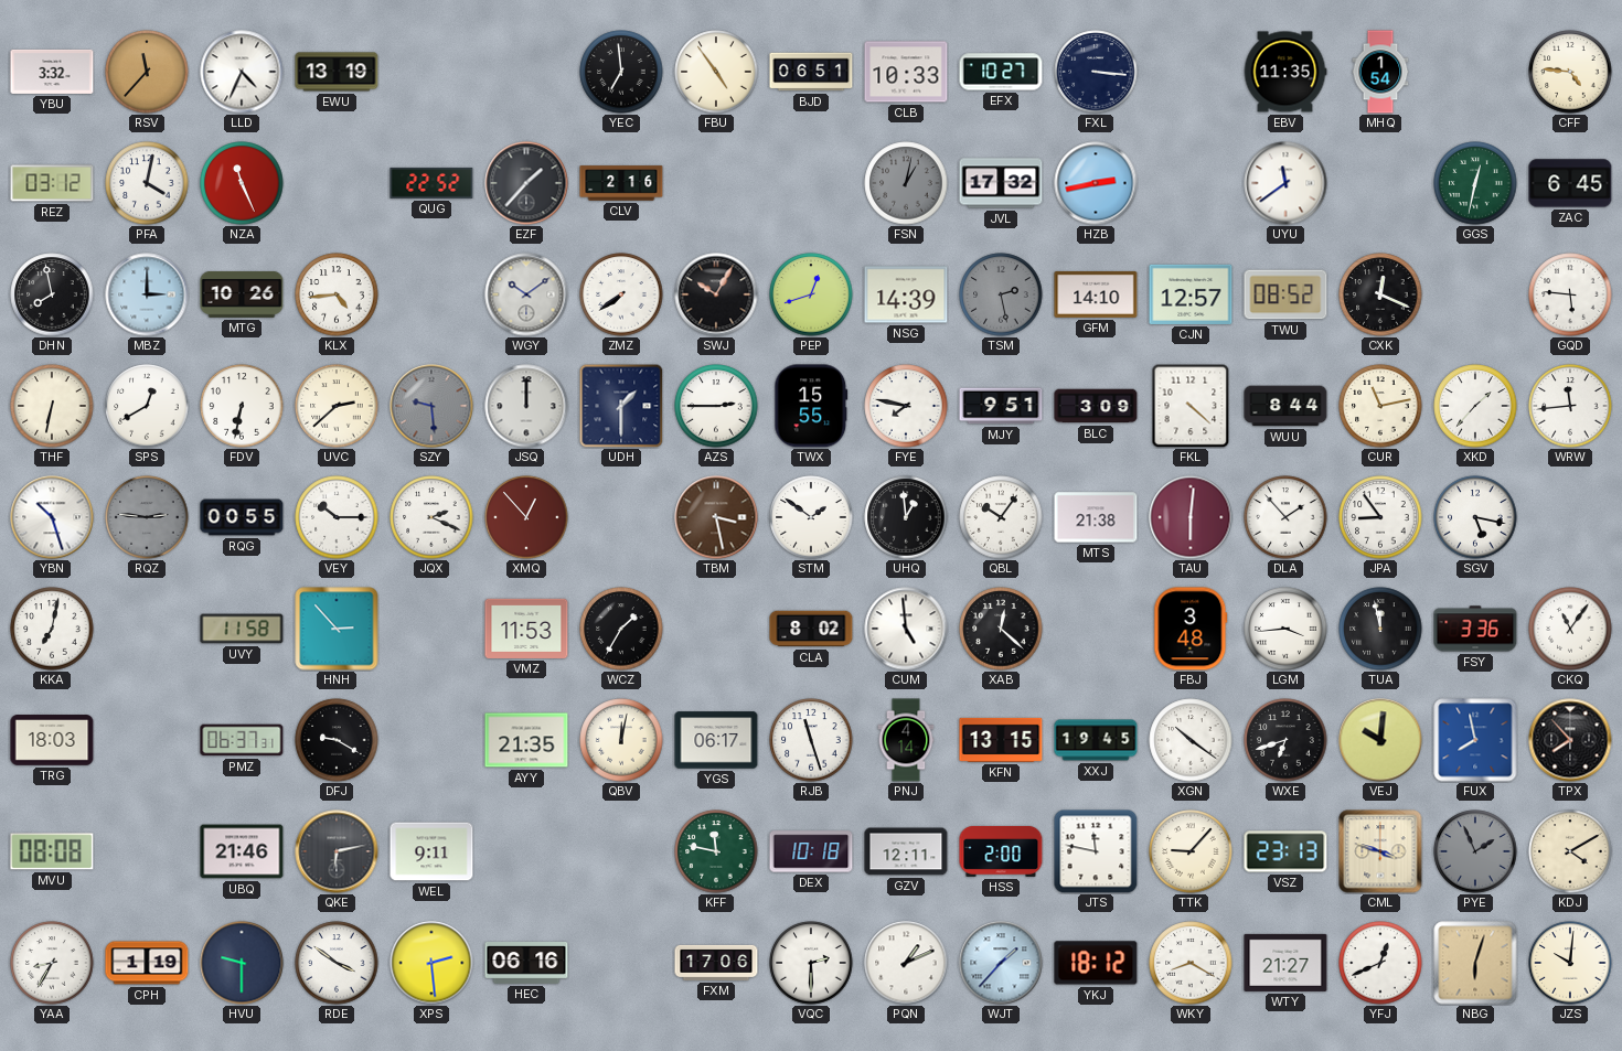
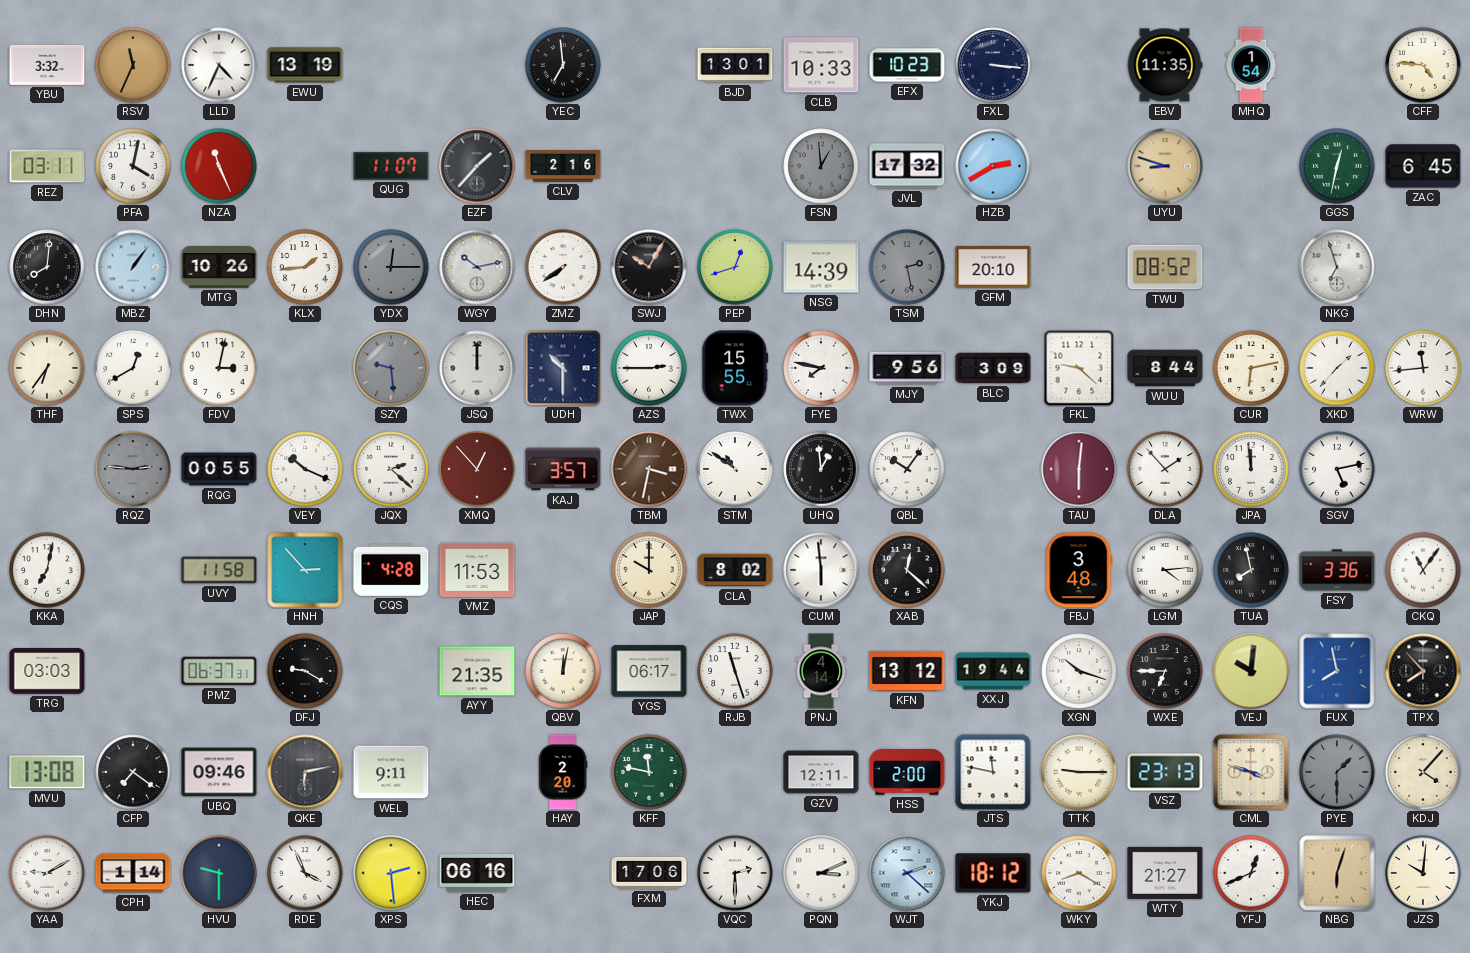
RSV: 11:37 -> 11:34 (133, 65)
FBU: 4:54 -> none (716, 72)
BJD: 06:51 -> 13:01 (735, 65)
EFX: 10:27 -> 10:23 (907, 65)
REZ: 03:12 -> 03:11 (47, 166)
QUG: 22:52 -> 11:07 (391, 166)
FSN: 1:02 -> 12:59 (821, 166)
HZB: 2:43 -> 2:40 (993, 166)
UYU: 11:39 -> 8:48 (1165, 166)
UYU dial: white -> champagne (1165, 166)
DHN: 7:58 -> 8:01 (47, 267)
MBZ: 3:00 -> 1:06 (133, 267)
KLX: 4:44 -> 1:44 (305, 267)
YDX: none -> 12:15 (391, 267)
WGY: 10:09 -> 10:13 (477, 267)
GFM: 14:10 -> 20:10 (993, 267)
CJN: 12:57 -> none (1191, 294)
CXK: 12:19 -> none (1380, 294)
NKG: none -> 6:57 (1337, 267)
GQD: 5:46 -> none (1570, 294)
THF: 6:32 -> 6:36 (47, 368)
FDV: 6:32 -> 3:02 (219, 368)
UVC: 2:38 -> none (337, 406)
UDH: 1:30 -> 10:30 (563, 368)
MJY: 9:51 -> 9:56 (907, 368)
FKL: 4:22 -> 9:22 (1079, 368)
CUR: 11:13 -> 6:13 (1251, 368)
YBN: 10:27 -> none (52, 517)
VEY: 10:15 -> 10:19 (305, 469)
JQX: 2:19 -> 2:22 (391, 469)
KAJ: none -> 3:57 (563, 469)
TBM: 3:28 -> 3:32 (649, 469)
STM: 1:51 -> 10:51 (735, 469)
MTS: 21:38 -> none (1096, 517)
JPA: 8:54 -> 11:59 (1251, 469)
SGV: 5:17 -> 5:13 (1337, 469)
CQS: none -> 4:28 (391, 571)
WCZ: 1:35 -> none (621, 629)
JAP: none -> 10:00 (649, 570)
CUM: 4:59 -> 5:59 (821, 570)
LGM: 3:44 -> 4:14 (1165, 570)
TUA: 11:58 -> 7:58 (1251, 570)
TRG: 18:03 -> 03:03 (47, 671)
KFN: 13:15 -> 13:12 (907, 671)
XXJ: 19:45 -> 19:44 (993, 671)
XGN: 10:21 -> 10:18 (1079, 671)
WXE: 6:42 -> 6:45 (1165, 671)
MVU: 08:08 -> 13:08 (47, 772)
CFP: none -> 7:21 (133, 772)
UBQ: 21:46 -> 09:46 (219, 772)
HAY: none -> 2:20 (563, 772)
DEX: 10:18 -> none (811, 851)
TTK: 9:07 -> 9:15 (1079, 772)
PYE: 1:56 -> 1:30 (1337, 772)
KDJ: 4:10 -> 4:07 (1423, 772)
YAA: 8:35 -> 9:10 (47, 873)
CPH: 1:19 -> 1:14 (133, 873)
RDE: 3:51 -> 3:56 (305, 873)
PQN: 1:11 -> 3:11 (821, 873)
WJT: 1:37 -> 2:22 (907, 873)
